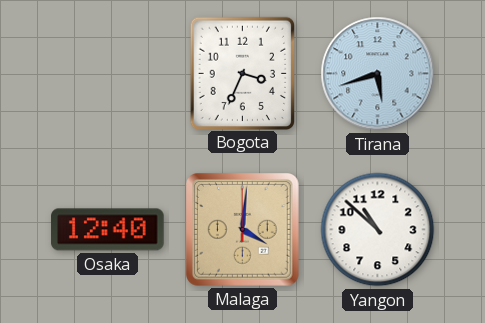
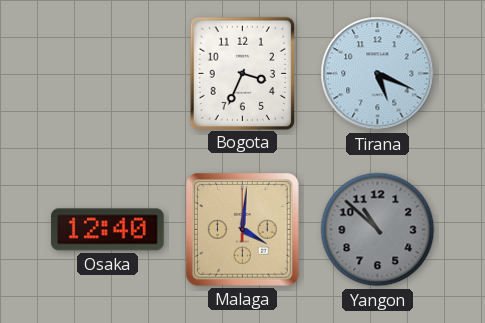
Tirana: 5:42 -> 5:19 (378, 74)
Yangon dial: white -> grey (378, 230)
